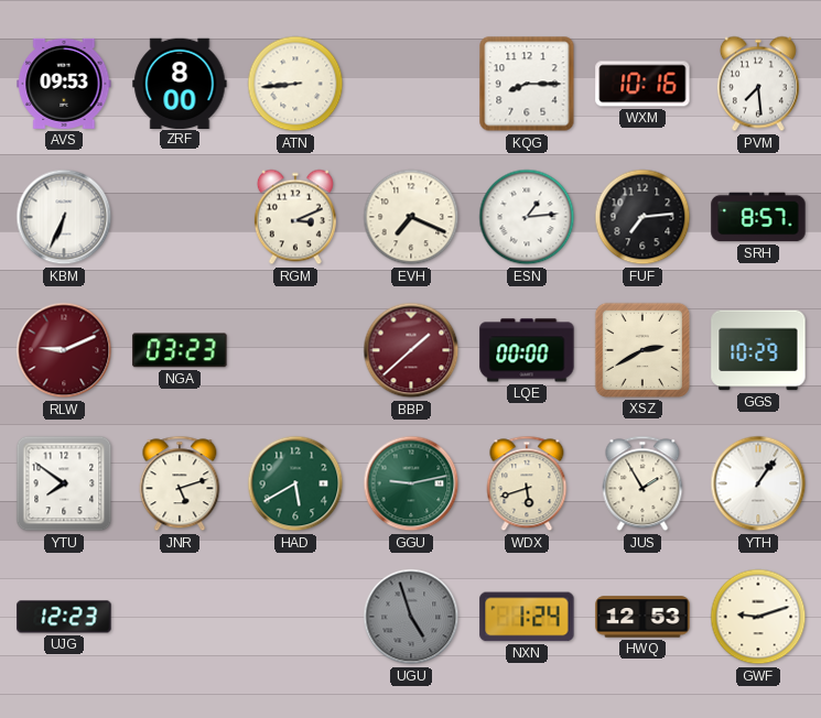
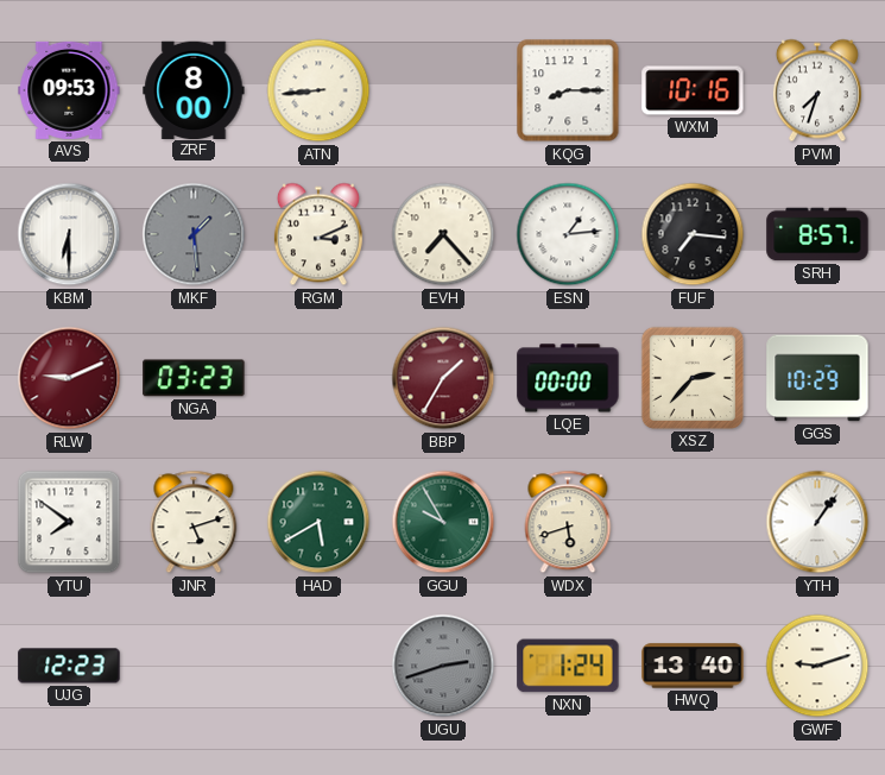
PVM: 7:29 -> 7:33 (817, 90)
KBM: 6:34 -> 6:30 (69, 234)
MKF: none -> 1:29 (194, 234)
EVH: 7:19 -> 7:23 (443, 234)
FUF: 7:14 -> 7:16 (693, 234)
BBP: 1:38 -> 1:35 (443, 378)
XSZ: 2:40 -> 2:37 (693, 378)
GGU: 9:13 -> 9:55 (443, 522)
JUS: 1:55 -> none (642, 483)
UGU: 4:57 -> 2:42 (443, 666)
HWQ: 12:53 -> 13:40 (693, 666)
